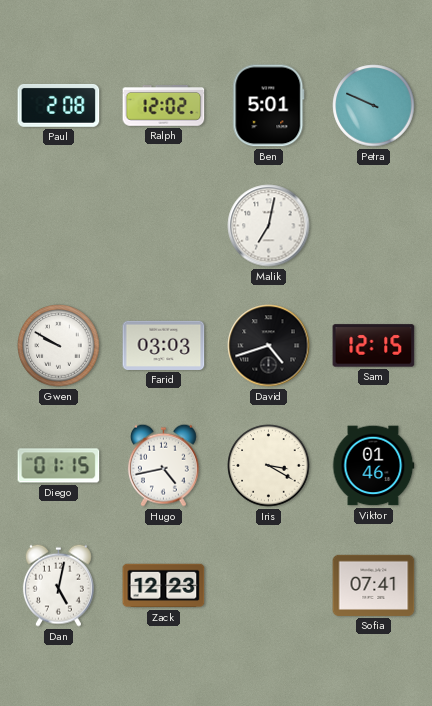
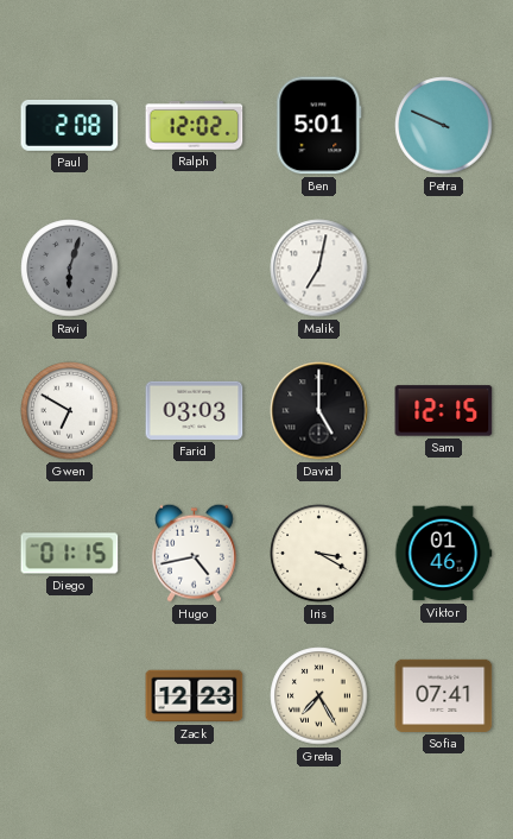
Ravi: none -> 6:03 (70, 269)
Gwen: 9:50 -> 6:50 (70, 411)
David: 4:42 -> 5:00 (319, 411)
Dan: 5:02 -> none (58, 585)
Greta: none -> 7:25 (319, 696)
